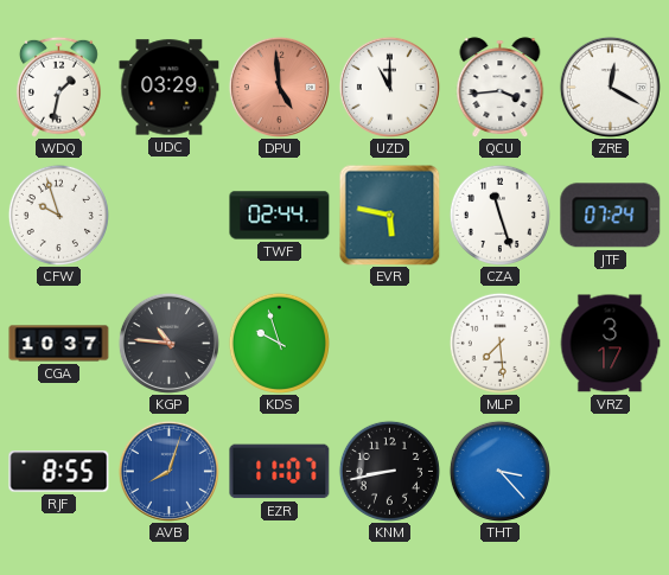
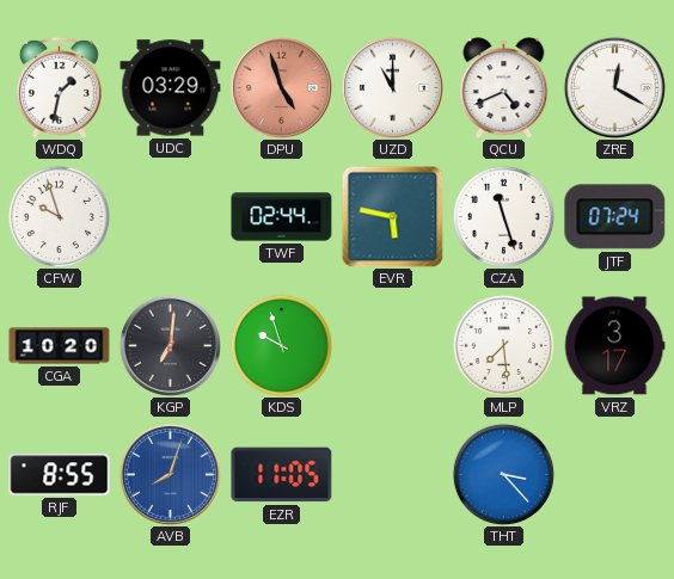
DPU: 4:59 -> 4:57 (281, 87)
QCU: 3:44 -> 4:41 (504, 87)
CGA: 10:37 -> 10:20 (60, 346)
KGP: 10:46 -> 7:01 (170, 345)
EZR: 11:07 -> 11:05 (282, 475)
KNM: 8:43 -> none (389, 471)
